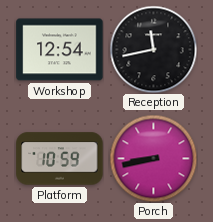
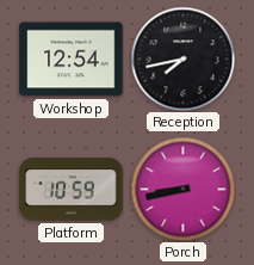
Reception: 11:43 -> 7:43 (182, 58)
